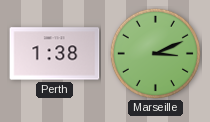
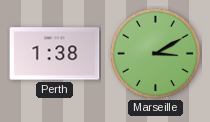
Marseille: 3:11 -> 3:10 (155, 53)
